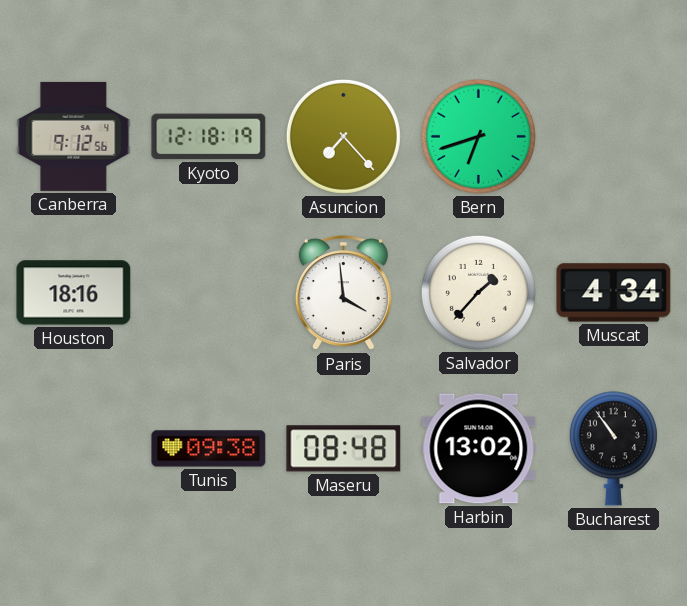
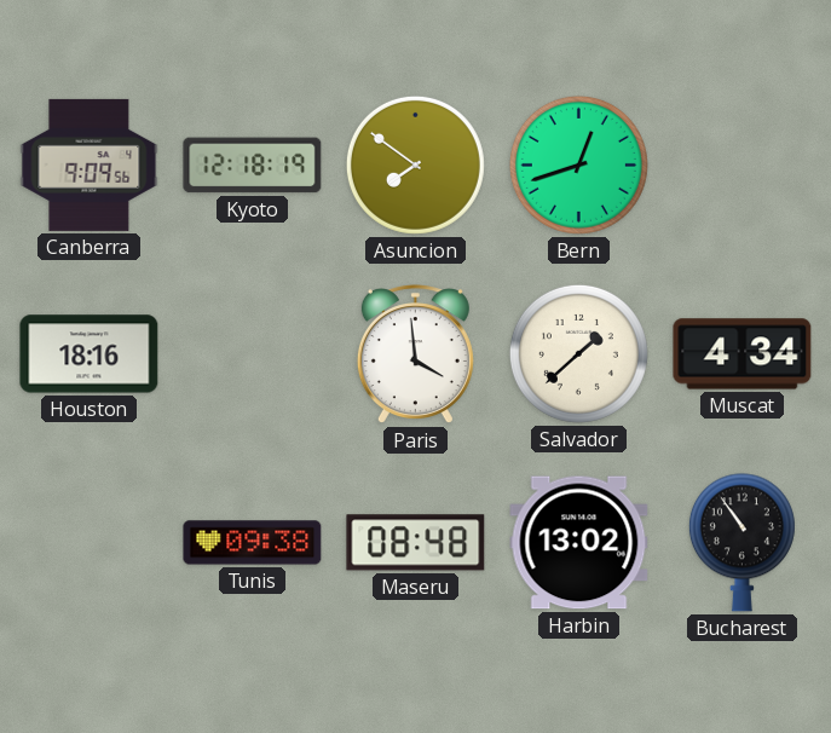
Canberra: 9:12 -> 9:09 (90, 165)
Asuncion: 7:23 -> 7:51 (415, 165)
Bern: 6:42 -> 12:42 (578, 165)
Salvador: 1:37 -> 1:38 (578, 353)
